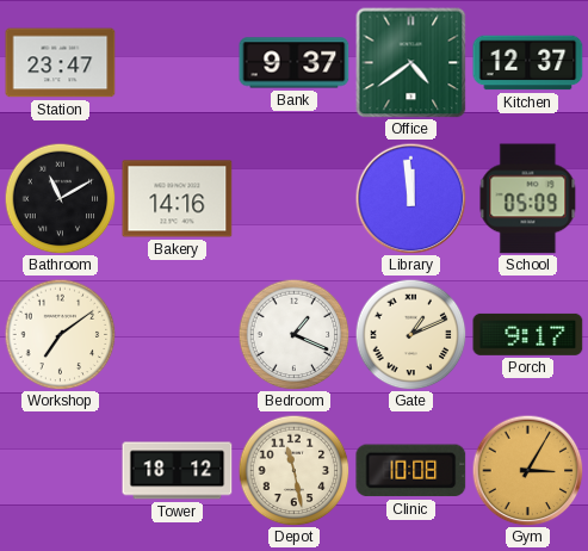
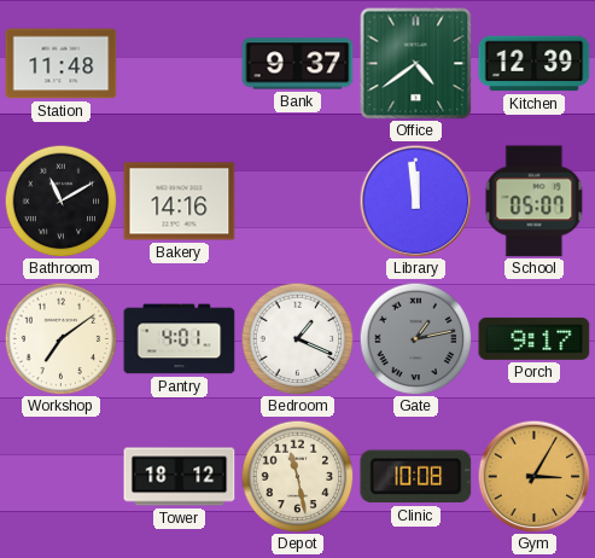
Station: 23:47 -> 11:48 (62, 64)
Kitchen: 12:37 -> 12:39 (535, 64)
School: 05:09 -> 05:07 (535, 202)
Pantry: none -> 4:01 (180, 339)
Gate: 1:11 -> 1:13 (415, 338)
Gate dial: cream -> grey (415, 338)
